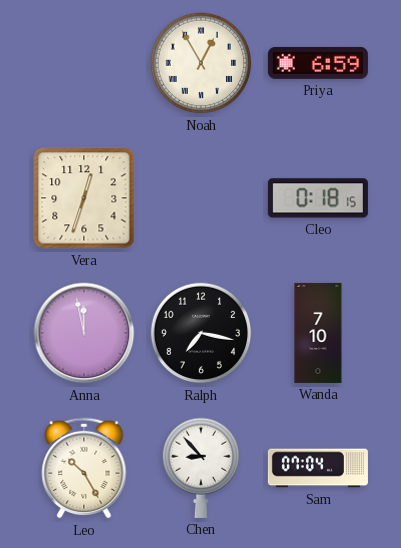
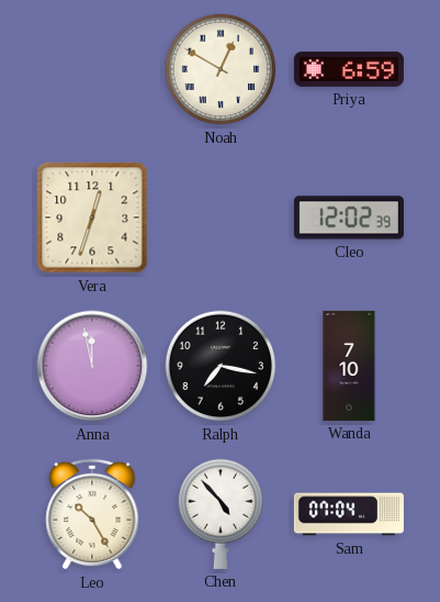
Noah: 12:55 -> 12:50 (221, 69)
Cleo: 0:18 -> 12:02 (349, 218)
Chen: 8:53 -> 4:53 (219, 514)
